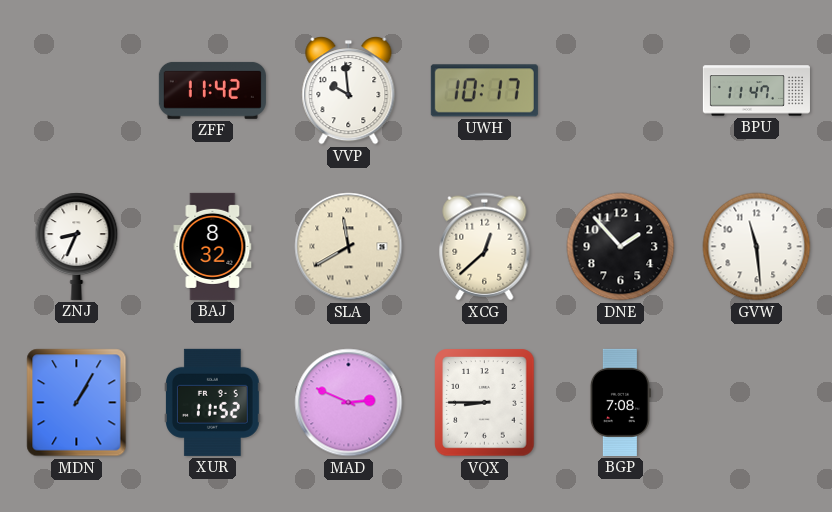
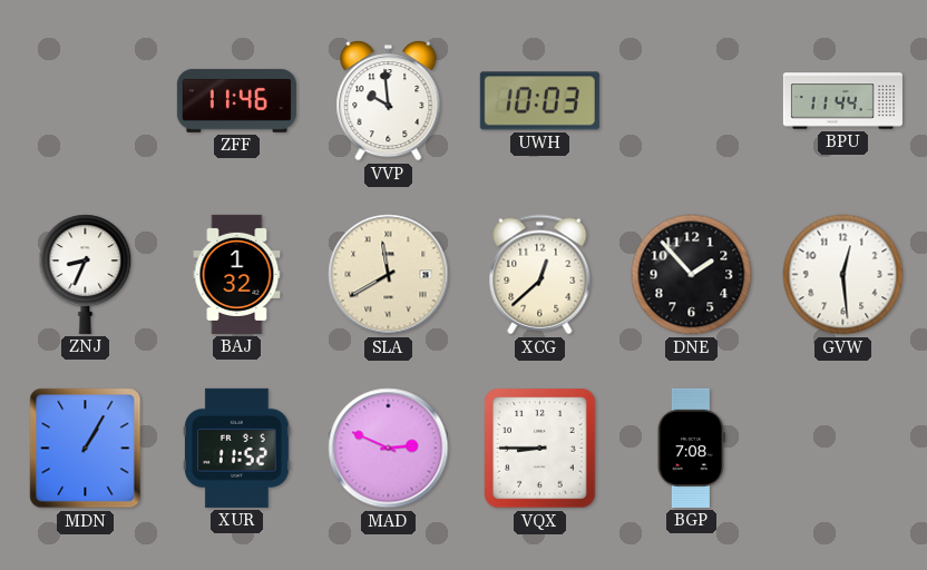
ZFF: 11:42 -> 11:46 (236, 100)
UWH: 10:17 -> 10:03 (539, 101)
BPU: 11:47 -> 11:44 (842, 101)
BAJ: 8:32 -> 1:32 (237, 274)
GVW: 11:29 -> 12:29 (843, 275)
